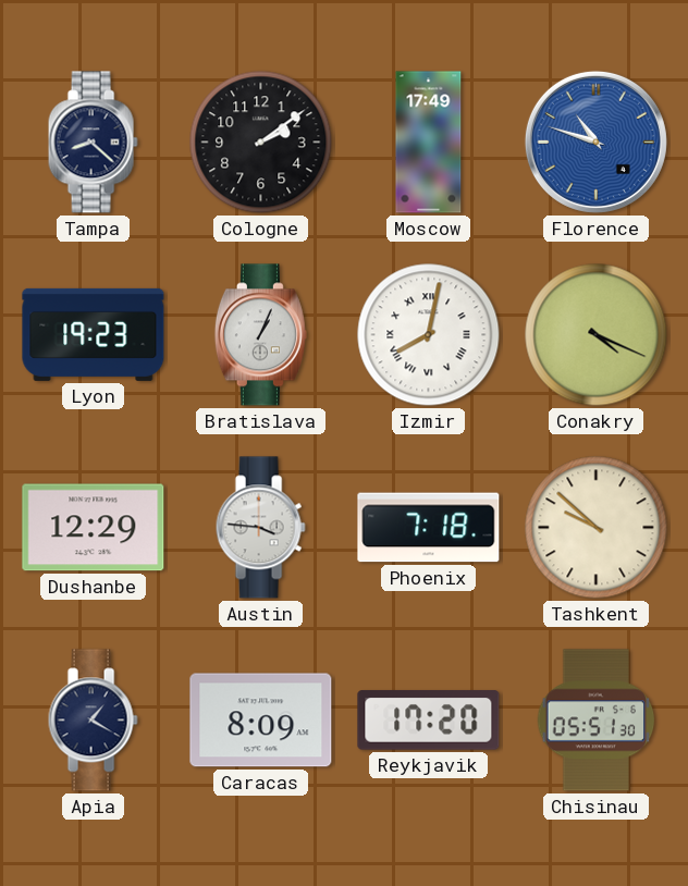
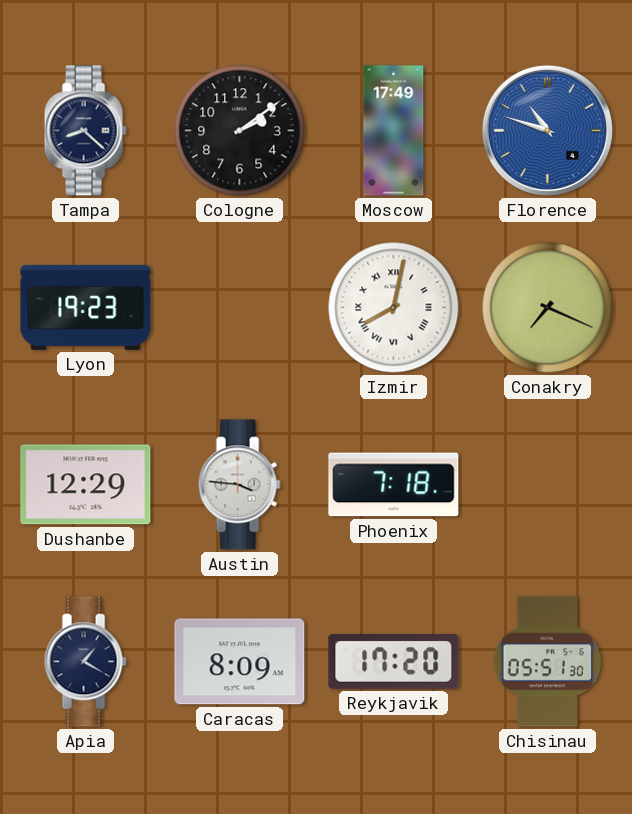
Bratislava: 1:04 -> none (260, 335)
Conakry: 4:19 -> 7:19 (548, 308)
Tashkent: 9:52 -> none (597, 528)
